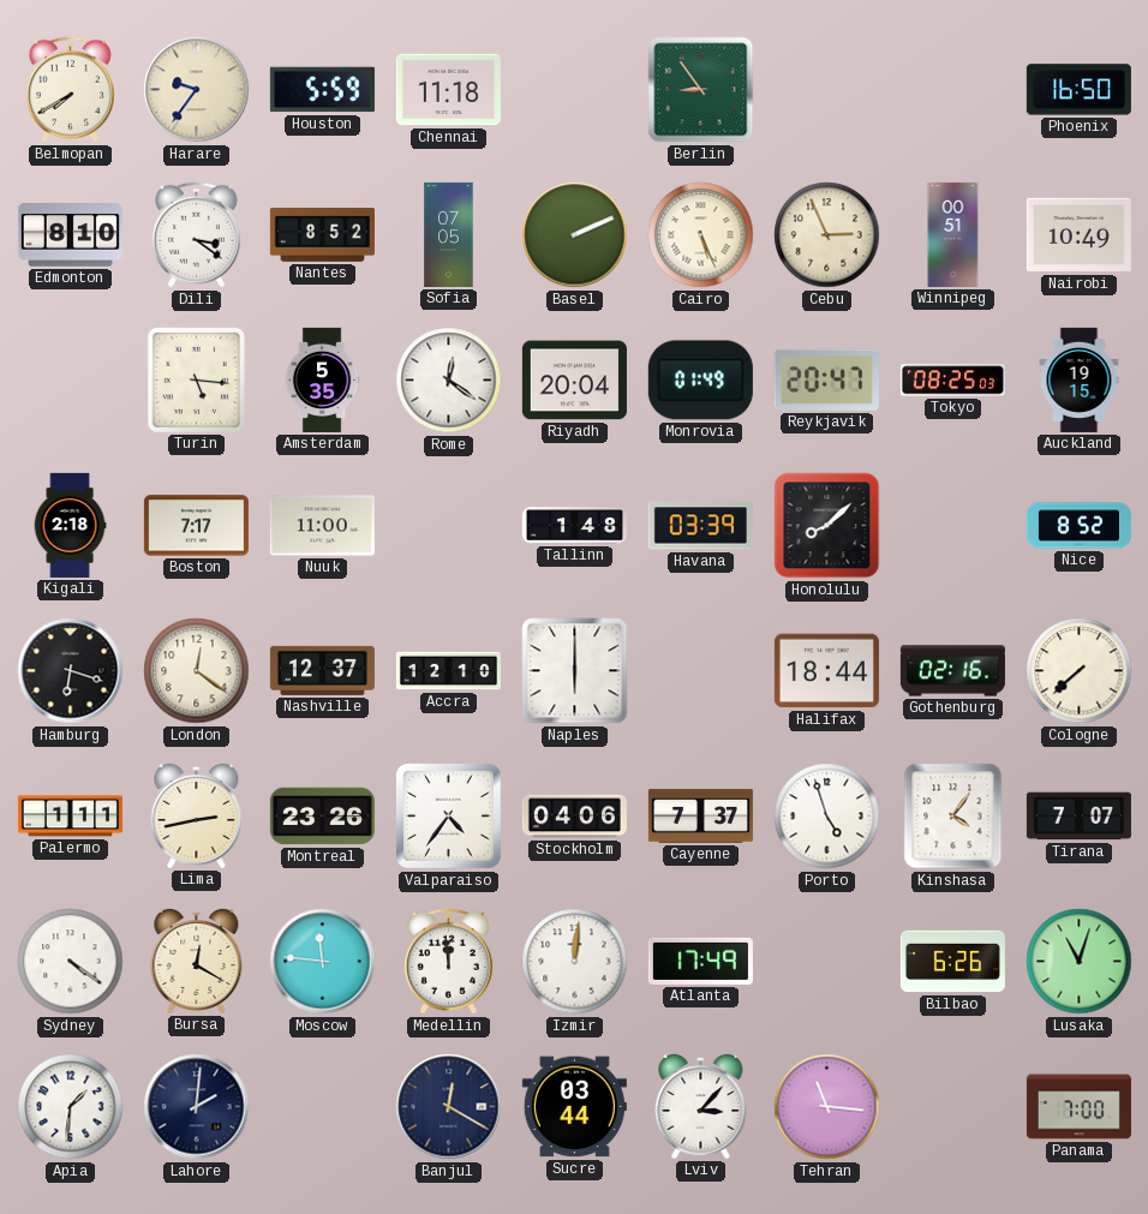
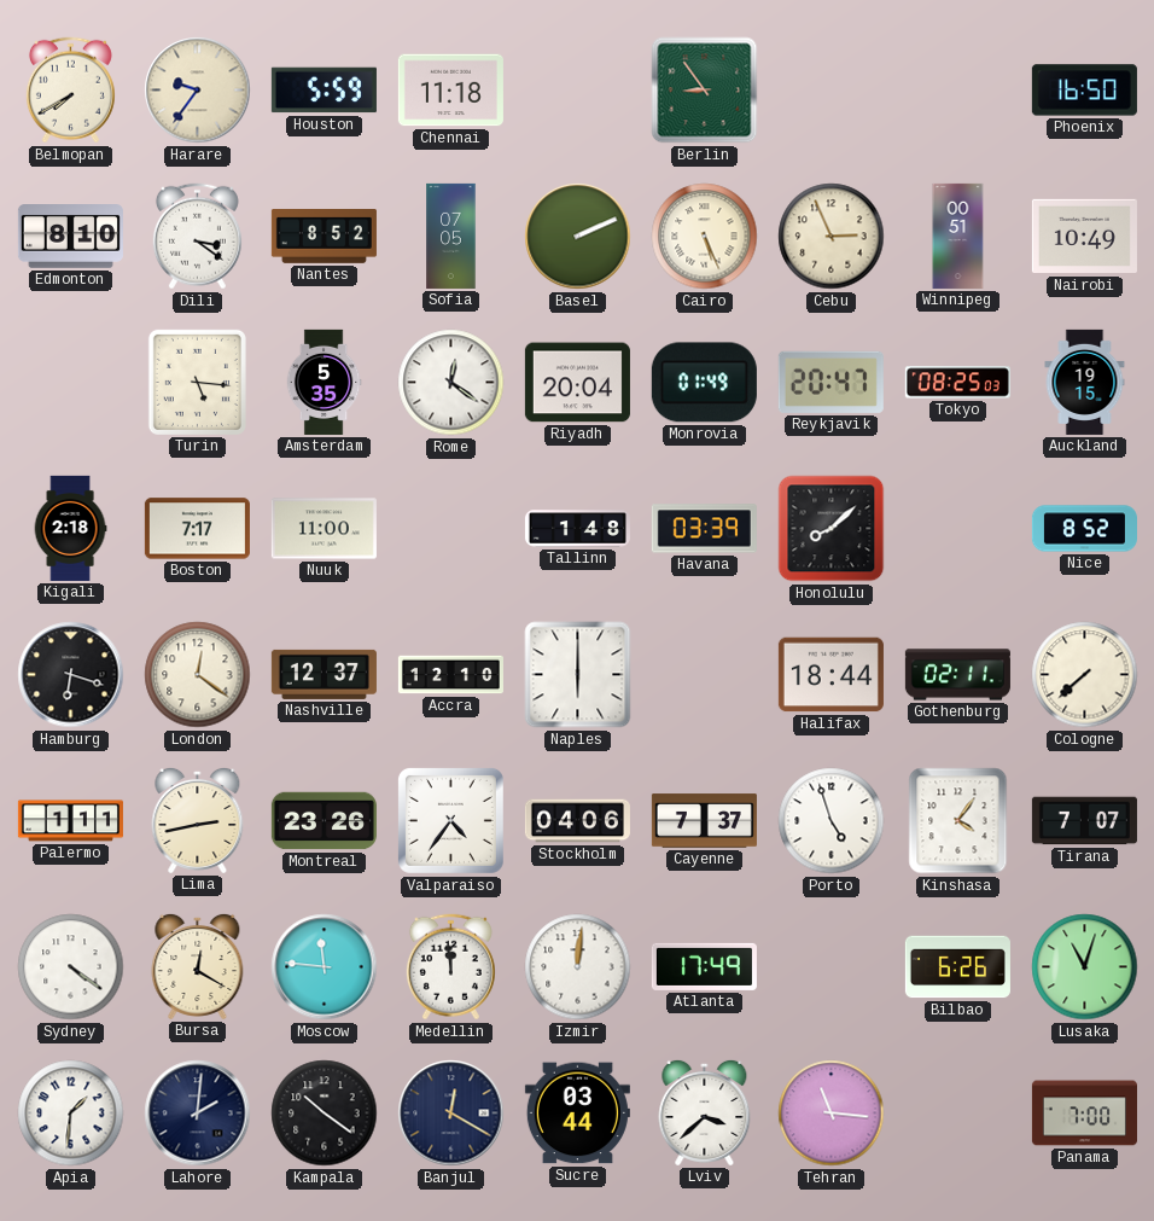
Gothenburg: 02:16 -> 02:11 (957, 675)
Kampala: none -> 10:21 (325, 1114)
Lviv: 3:07 -> 3:38 (705, 1112)
